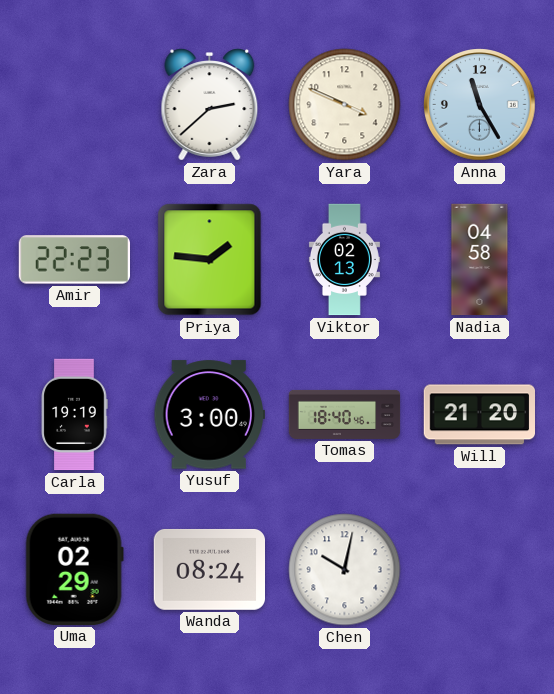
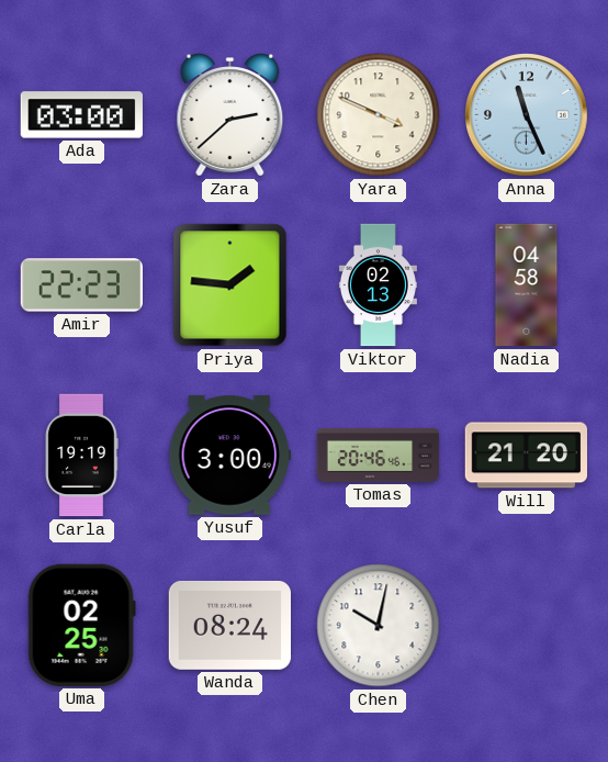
Ada: none -> 03:00 (81, 115)
Anna: 11:25 -> 11:26 (527, 115)
Tomas: 18:40 -> 20:46 (379, 455)
Uma: 02:29 -> 02:25 (81, 625)
